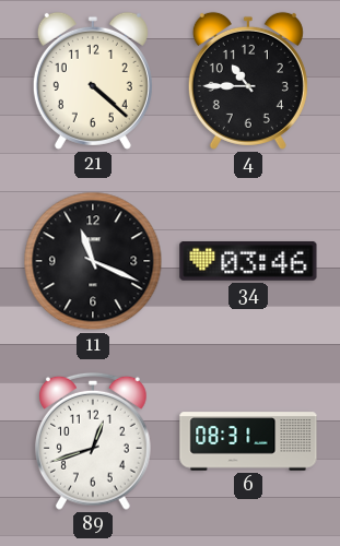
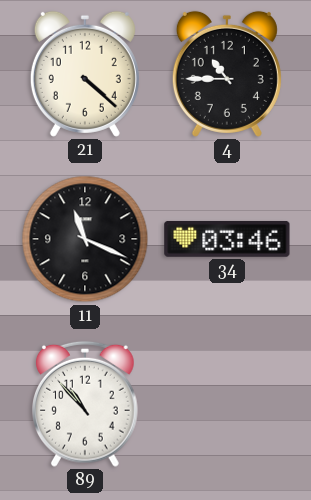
89: 12:42 -> 10:53 (86, 404)
6: 08:31 -> none (248, 441)
